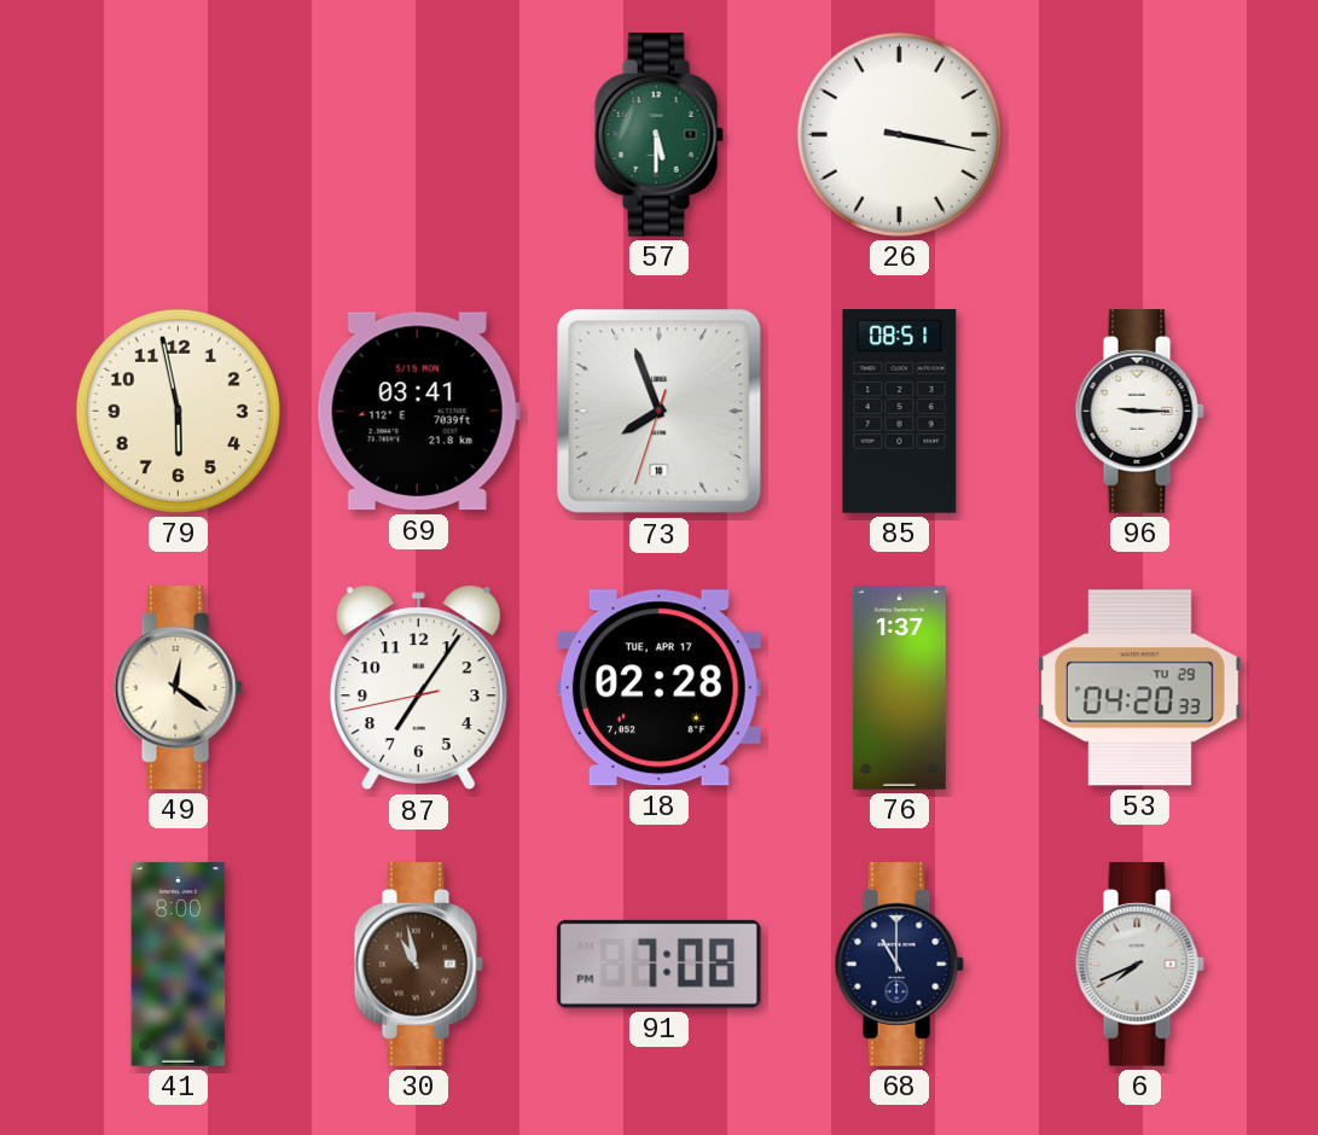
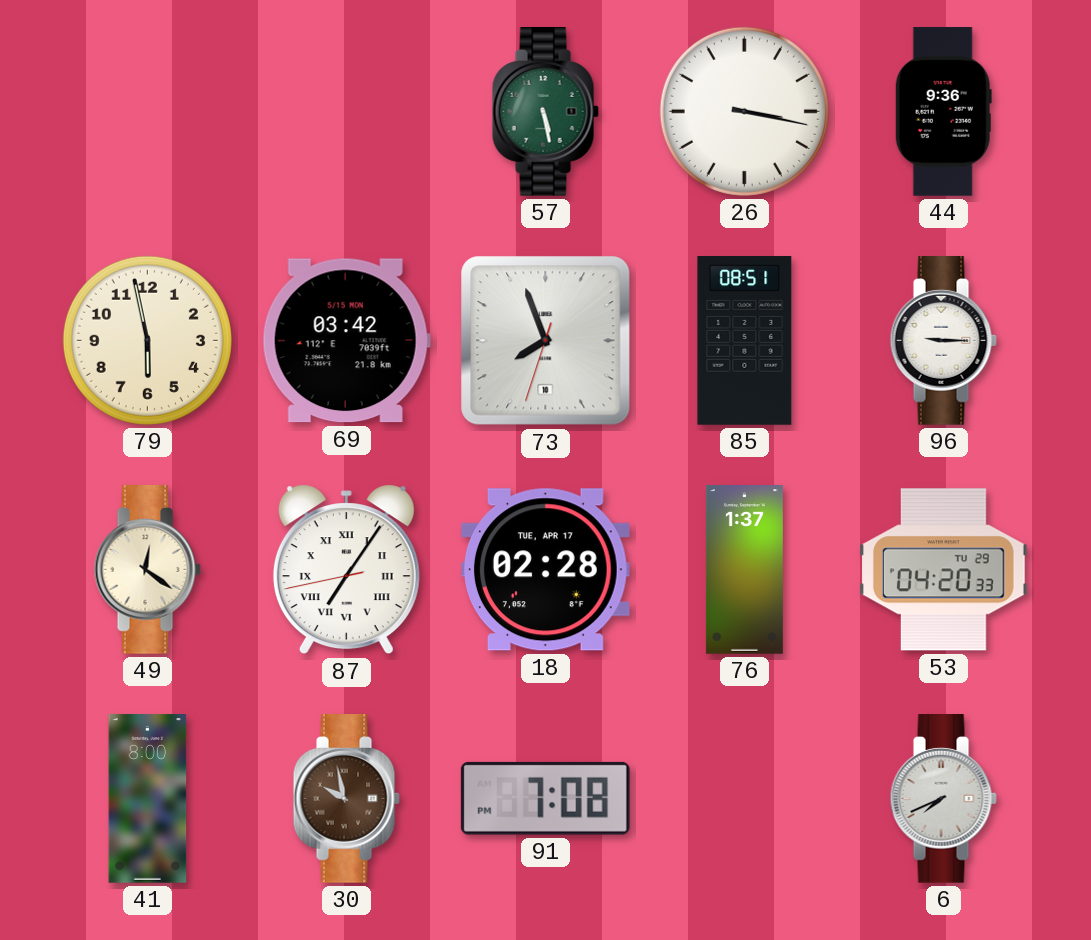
57: 5:30 -> 5:28 (545, 112)
44: none -> 9:36 (943, 112)
69: 03:41 -> 03:42 (346, 341)
87 numerals: Arabic -> Roman (346, 570)
30: 10:58 -> 9:58 (346, 799)
68: 11:00 -> none (899, 965)
